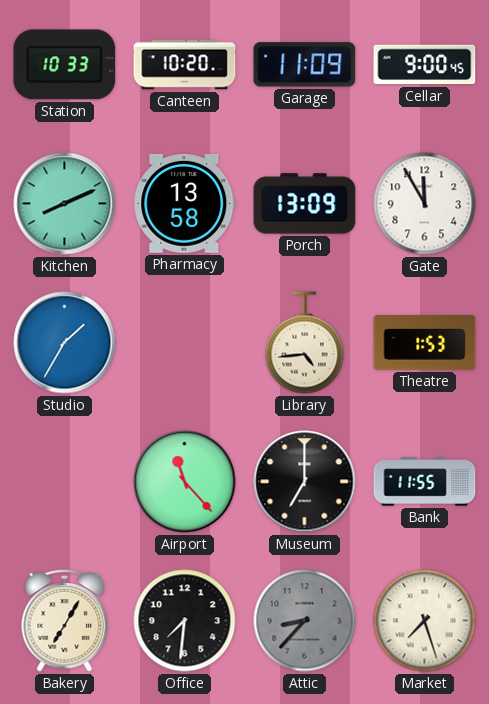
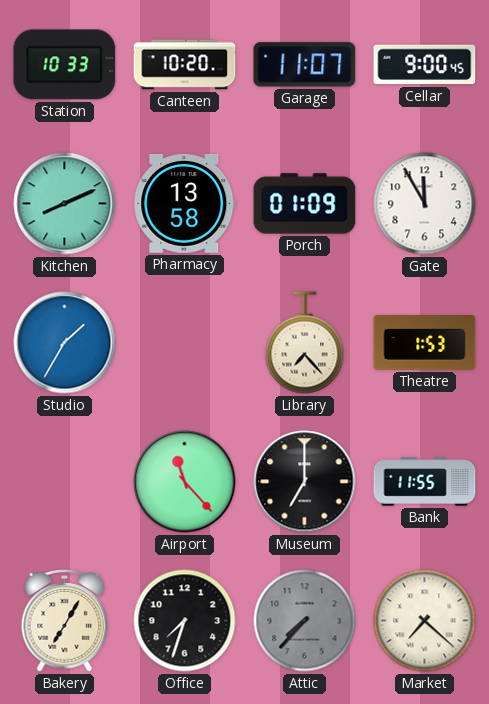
Garage: 11:09 -> 11:07 (305, 65)
Porch: 13:09 -> 01:09 (305, 204)
Library: 4:44 -> 7:23 (305, 343)
Office: 7:31 -> 7:33 (185, 621)
Attic: 8:37 -> 7:37 (305, 621)
Market: 7:27 -> 7:22 (425, 621)
